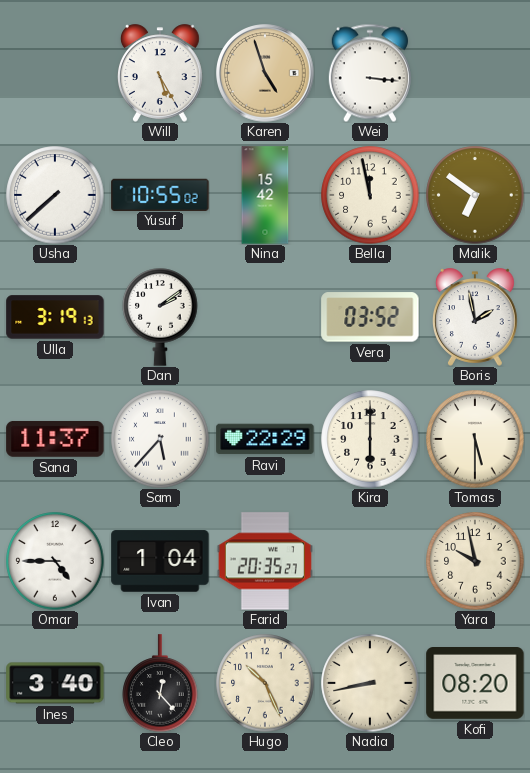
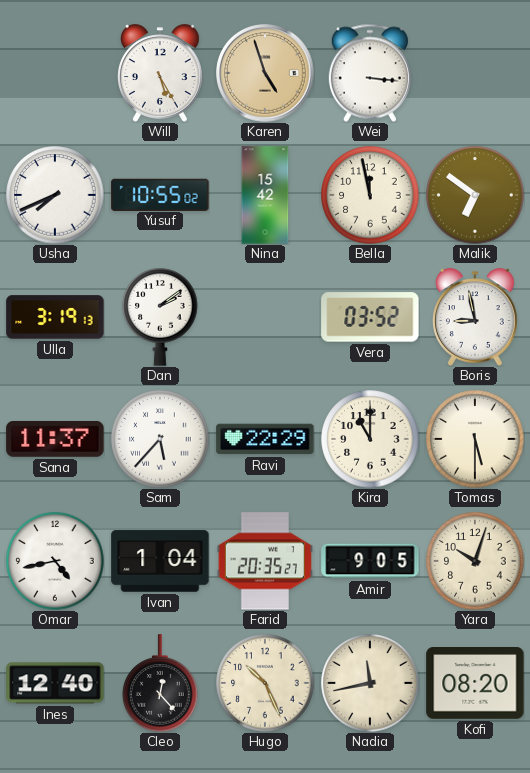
Usha: 7:38 -> 7:41 (55, 195)
Boris: 1:58 -> 8:58 (476, 317)
Kira: 6:00 -> 11:00 (370, 439)
Omar: 4:45 -> 4:43 (55, 561)
Amir: none -> 9:05 (370, 561)
Yara: 9:58 -> 10:03 (475, 561)
Ines: 3:40 -> 12:40 (55, 683)
Nadia: 8:43 -> 11:43 (370, 683)
